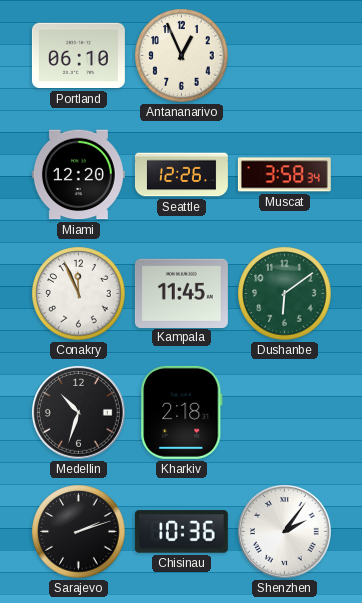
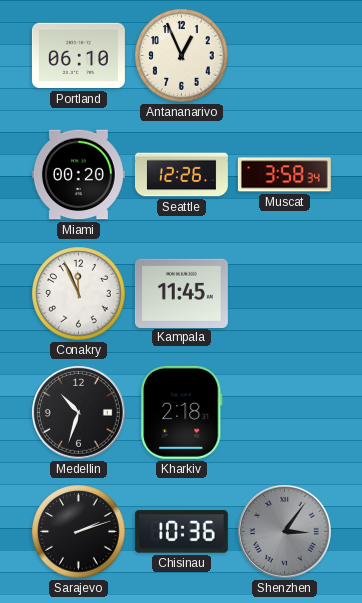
Miami: 12:20 -> 00:20 (78, 175)
Dushanbe: 6:09 -> none (285, 294)
Shenzhen: 2:06 -> 3:06 (285, 532)
Shenzhen dial: white -> grey (285, 532)
